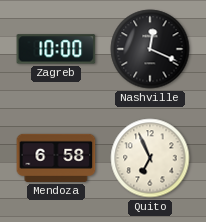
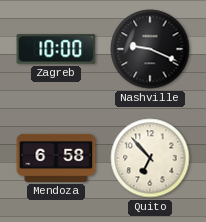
Nashville: 12:19 -> 9:19 (150, 49)
Quito: 6:56 -> 6:53 (150, 158)
